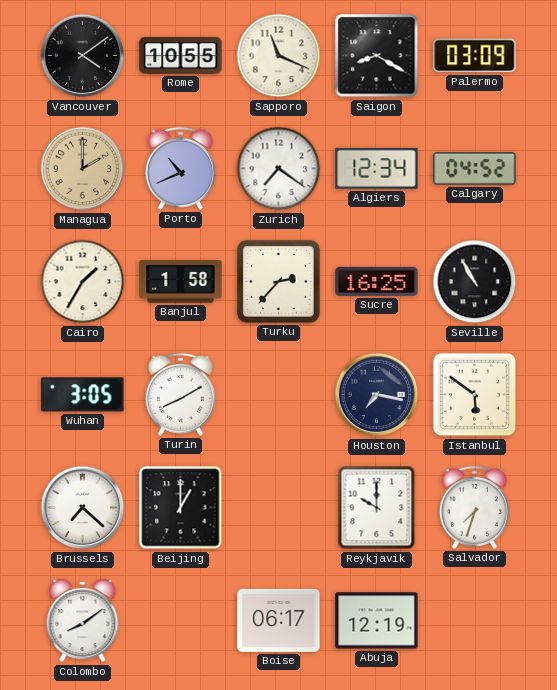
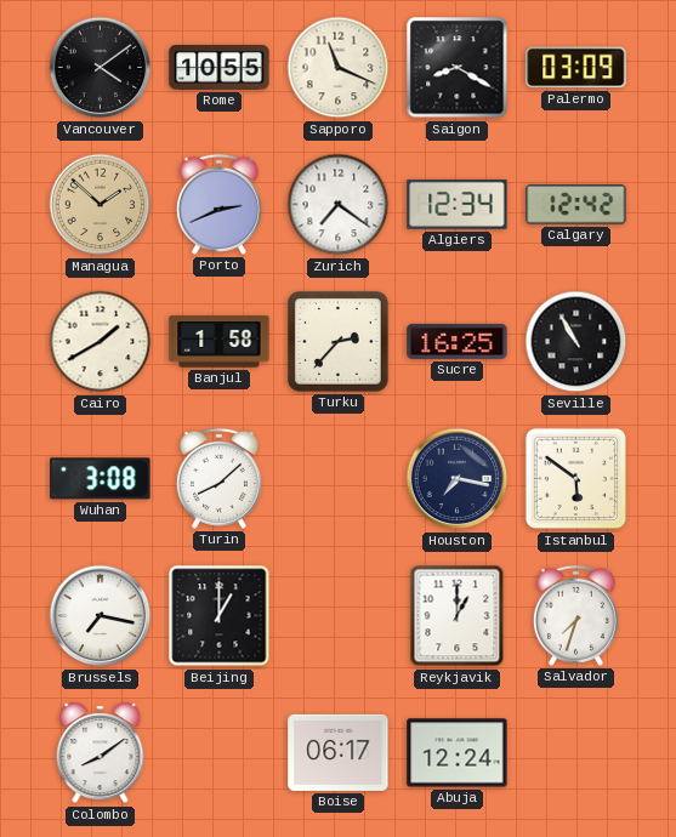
Managua: 2:00 -> 1:52 (101, 205)
Porto: 10:41 -> 2:41 (218, 204)
Calgary: 04:52 -> 12:42 (576, 205)
Cairo: 1:35 -> 1:40 (101, 342)
Wuhan: 3:05 -> 3:08 (101, 479)
Turin: 8:10 -> 8:08 (218, 478)
Brussels: 7:22 -> 7:17 (101, 616)
Reykjavik: 10:00 -> 1:00 (458, 616)
Abuja: 12:19 -> 12:24 (458, 753)
